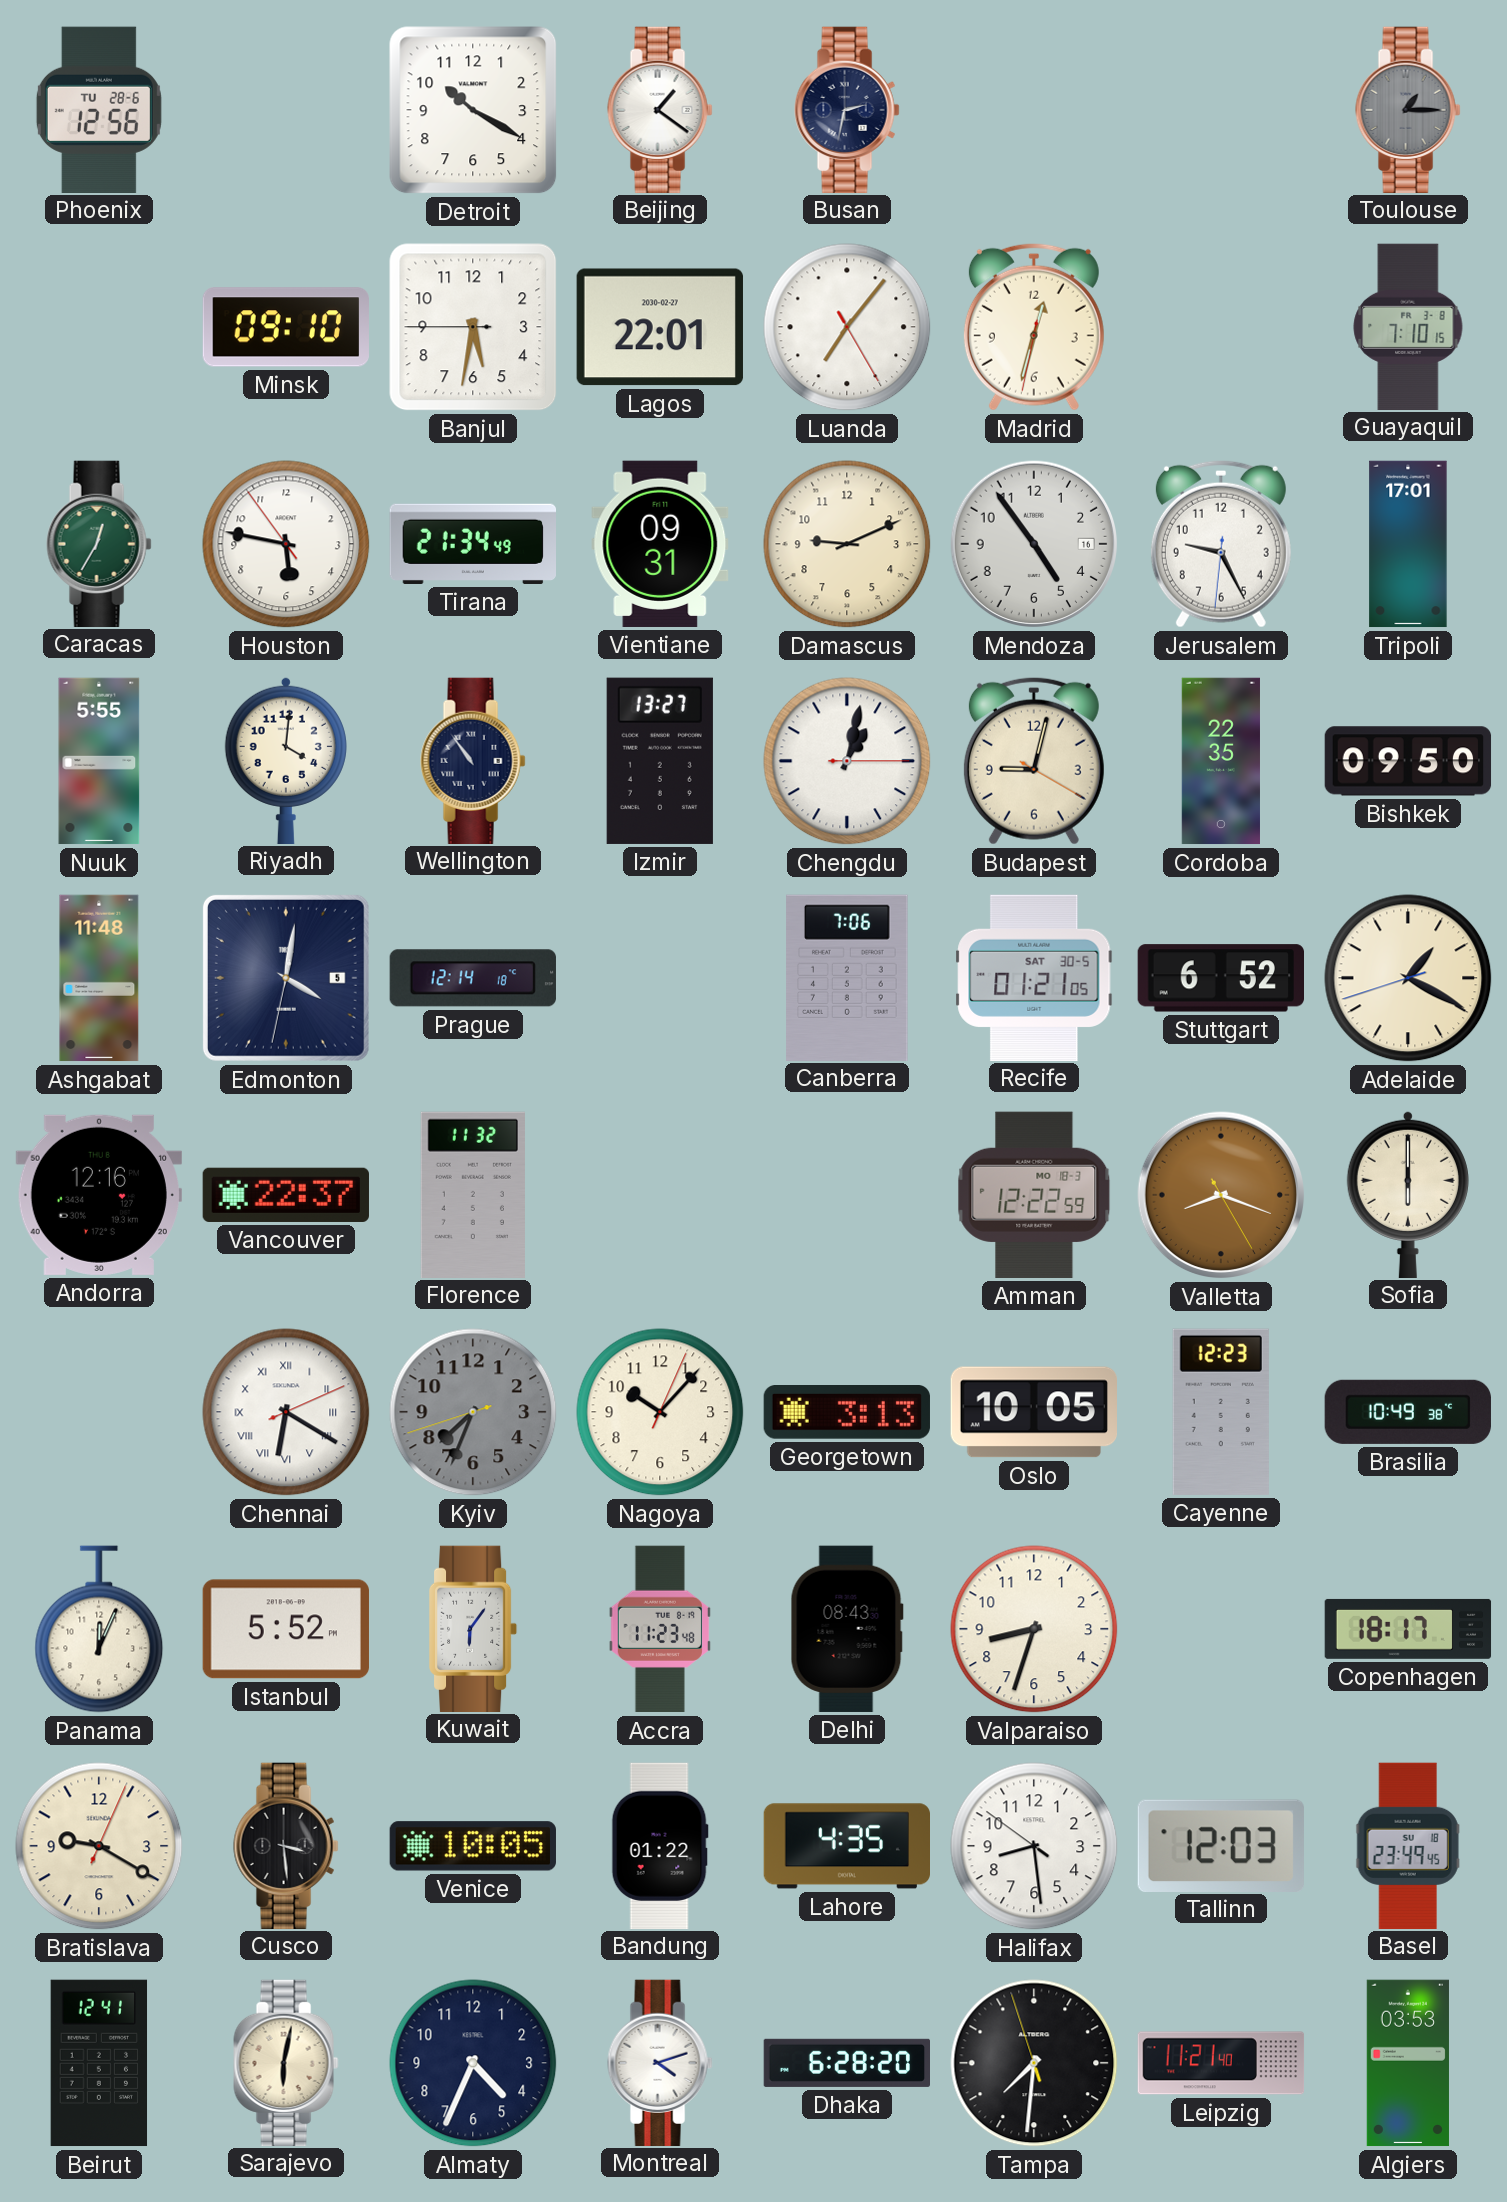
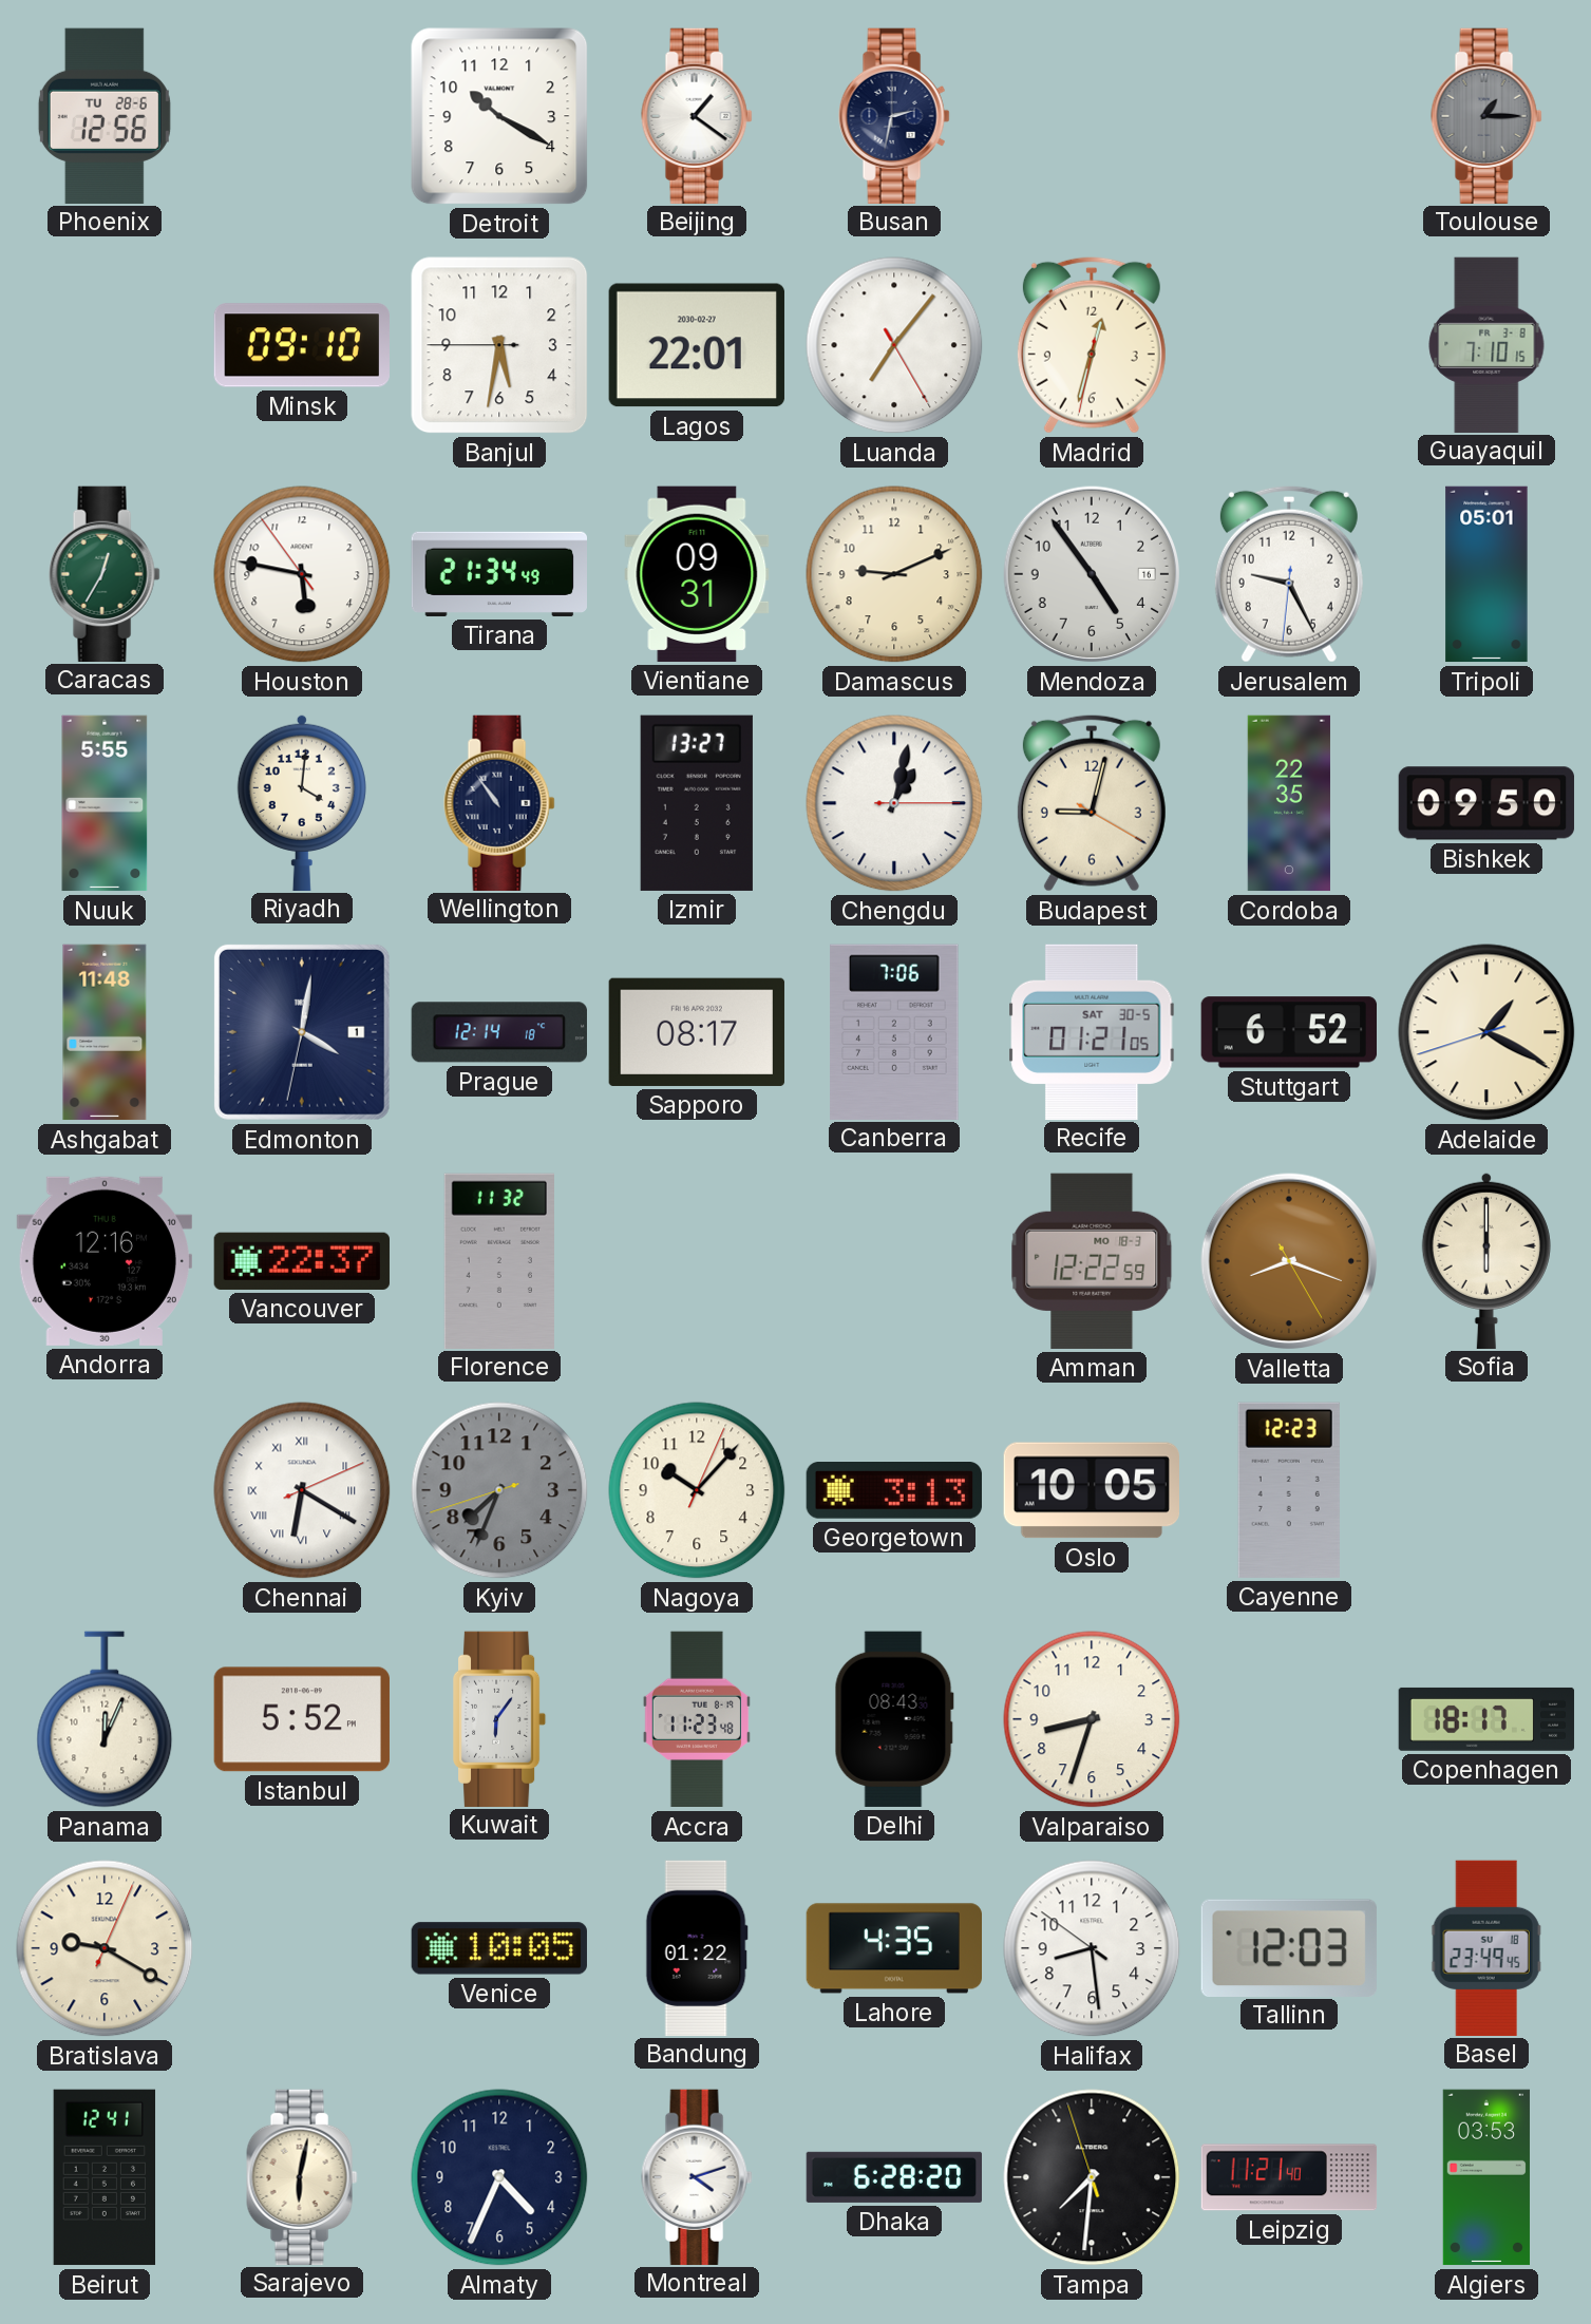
Tripoli: 17:01 -> 05:01 (1486, 574)
Edmonton date: 5 -> 1 (302, 1032)
Sapporo: none -> 08:17 (697, 1032)
Brasilia: 10:49 -> none (1407, 1412)
Cusco: 3:29 -> none (286, 1845)
